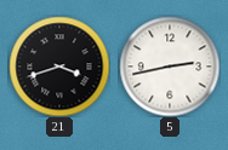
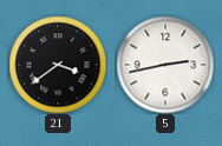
21: 3:42 -> 3:39 (58, 65)
